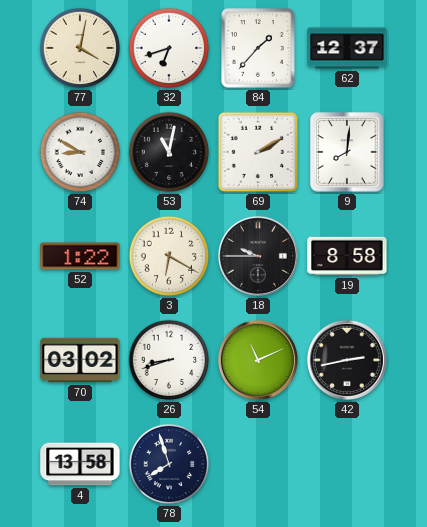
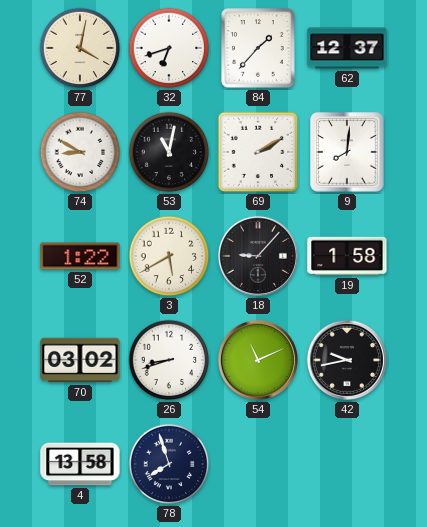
3: 6:20 -> 5:40 (169, 256)
18: 9:45 -> 9:07 (258, 256)
19: 8:58 -> 1:58 (347, 256)
42: 2:43 -> 9:43 (347, 360)
